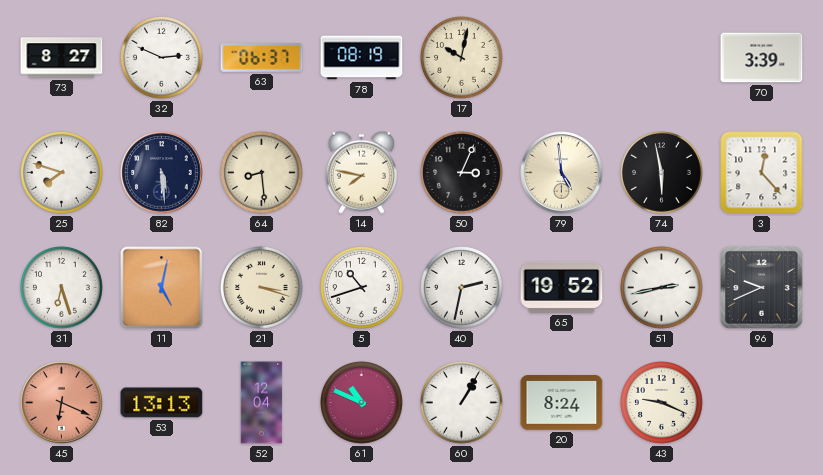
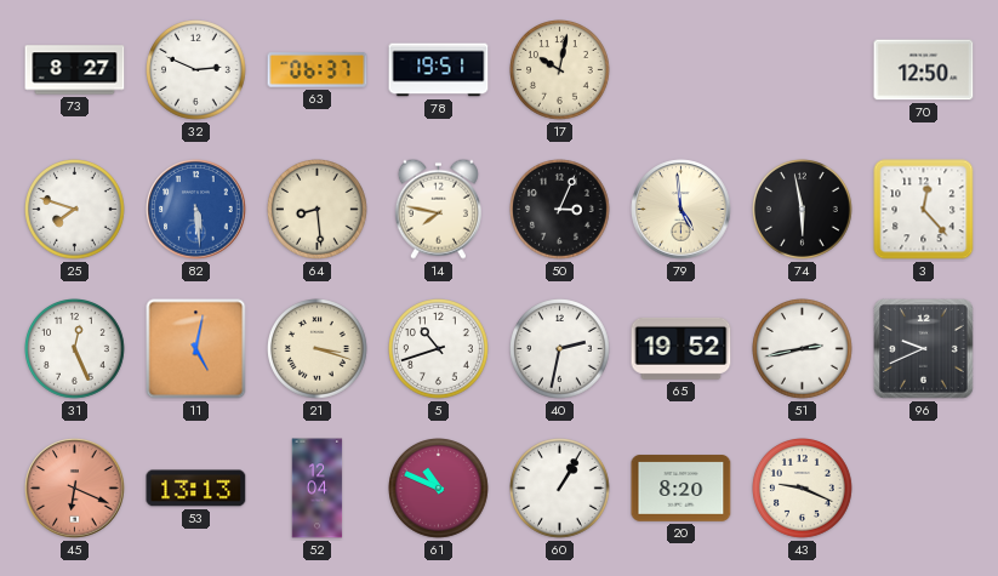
78: 08:19 -> 19:51 (439, 70)
70: 3:39 -> 12:50 (924, 70)
82 dial: navy -> blue (196, 210)
31: 6:27 -> 12:26 (75, 349)
20: 8:24 -> 8:20 (682, 489)
